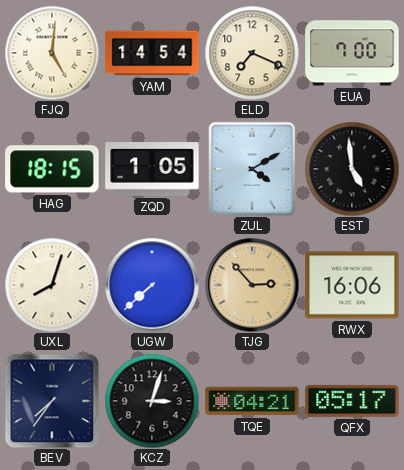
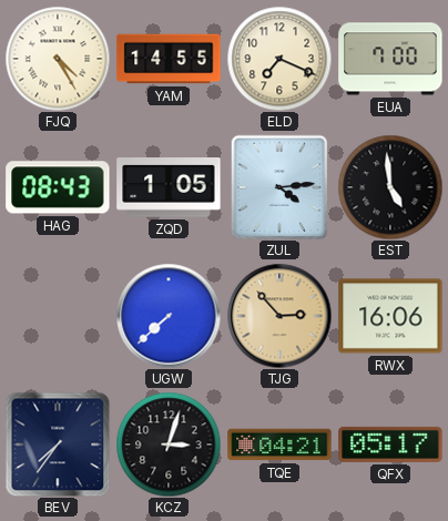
FJQ: 5:01 -> 4:25 (58, 59)
YAM: 14:54 -> 14:55 (169, 59)
HAG: 18:15 -> 08:43 (58, 187)
ZUL: 4:10 -> 4:14 (279, 187)
UXL: 8:03 -> none (52, 285)
